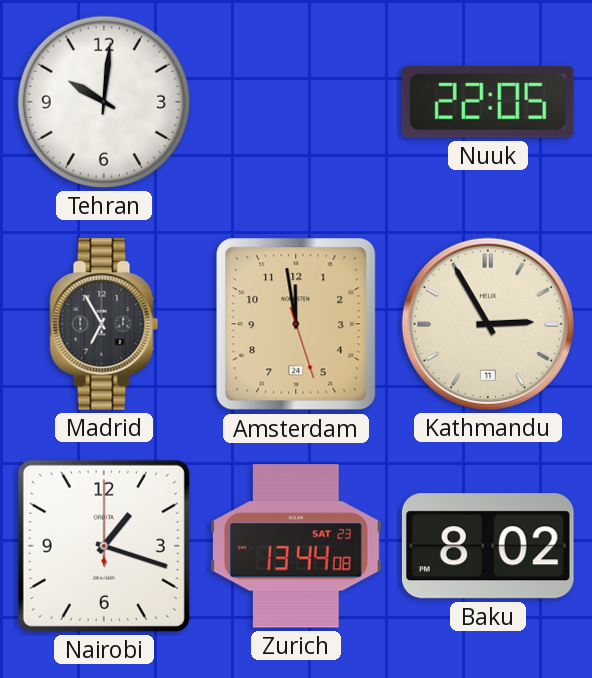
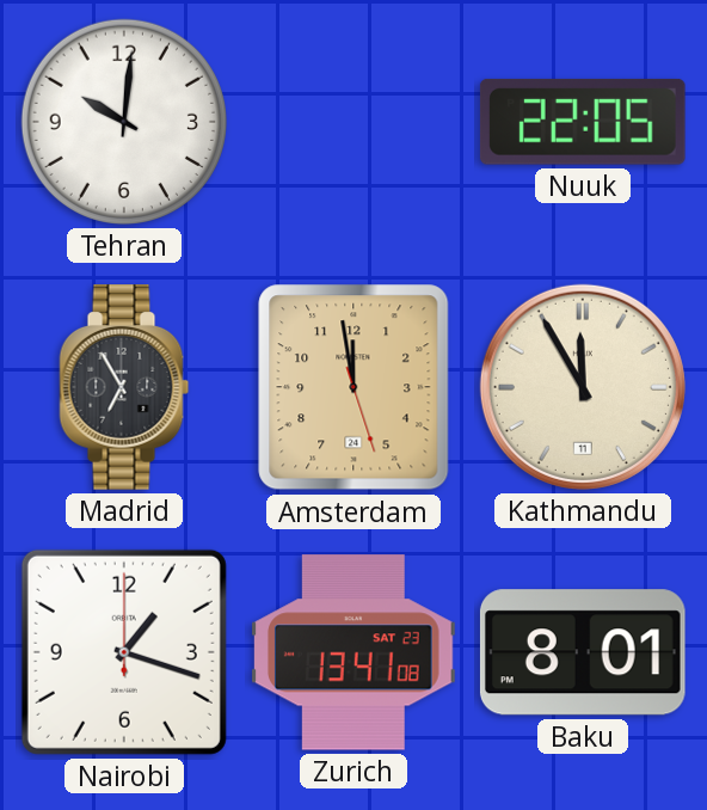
Kathmandu: 2:55 -> 11:55 (583, 387)
Zurich: 13:44 -> 13:41 (355, 652)
Baku: 8:02 -> 8:01 (583, 652)
